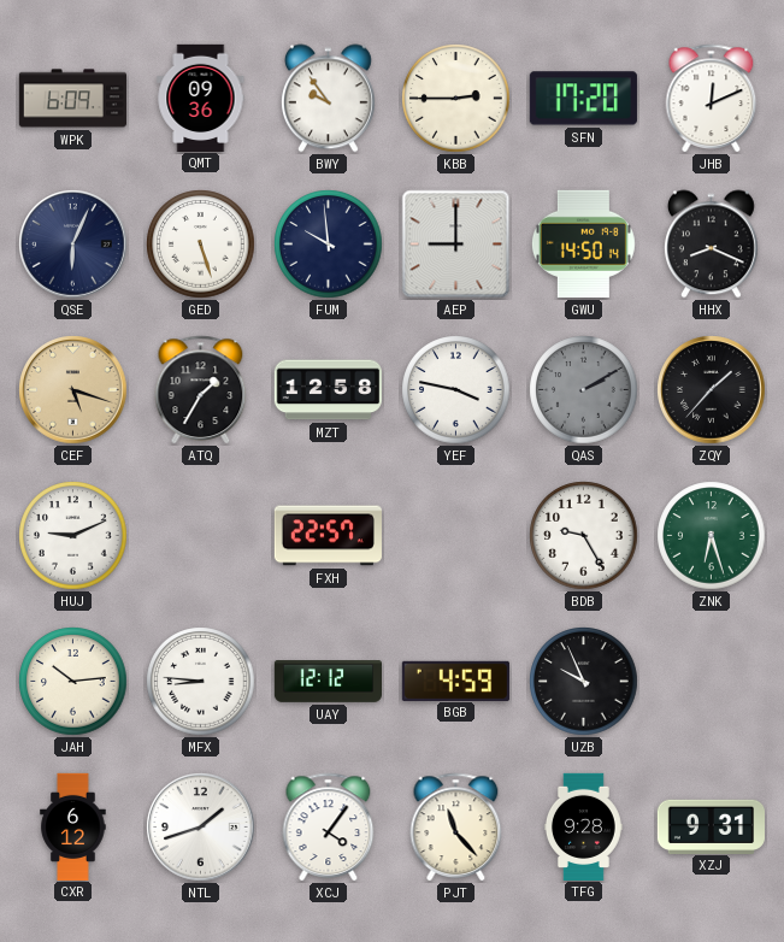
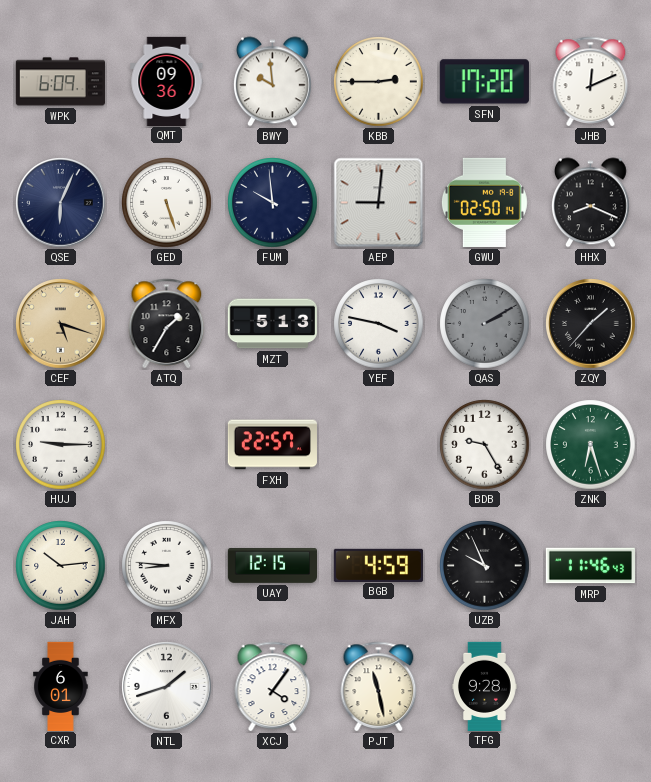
BWY: 9:54 -> 9:59 (272, 82)
AEP: 9:00 -> 9:01 (379, 203)
GWU: 14:50 -> 02:50 (484, 202)
MZT: 12:58 -> 5:13 (272, 324)
HUJ: 9:11 -> 9:15 (61, 445)
UAY: 12:12 -> 12:15 (272, 566)
MRP: none -> 11:46 (590, 566)
CXR: 6:12 -> 6:01 (61, 686)
PJT: 11:23 -> 11:28 (379, 686)
XZJ: 9:31 -> none (711, 826)
